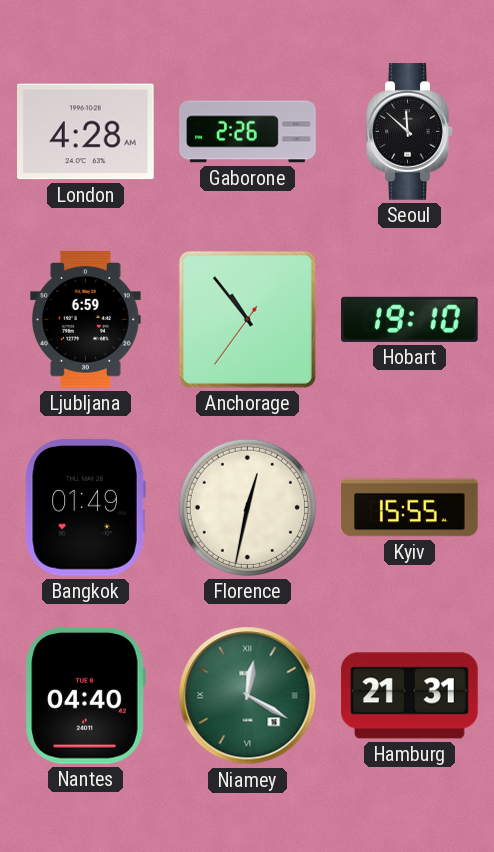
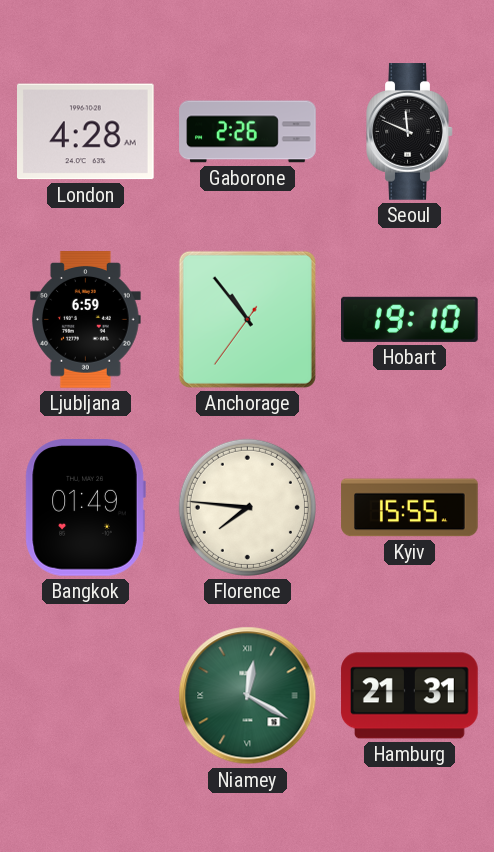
Seoul: 11:52 -> 11:49 (410, 132)
Florence: 12:32 -> 7:46 (247, 507)
Nantes: 04:40 -> none (85, 695)
